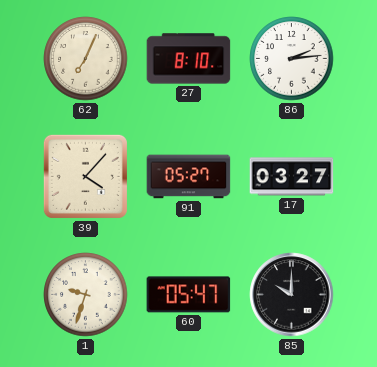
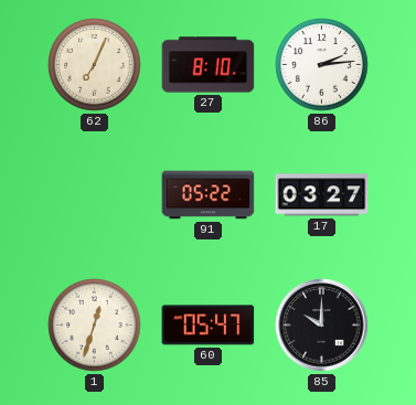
39: 4:07 -> none (85, 176)
91: 05:27 -> 05:22 (209, 195)
1: 9:33 -> 12:33 (95, 326)
